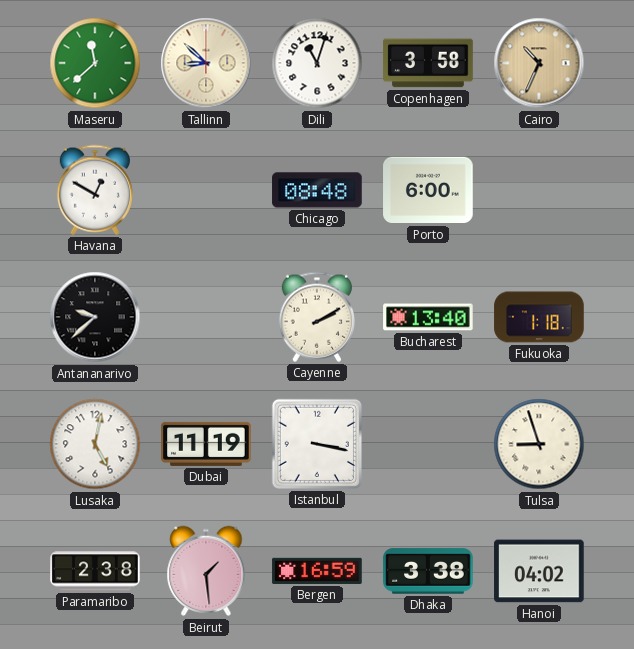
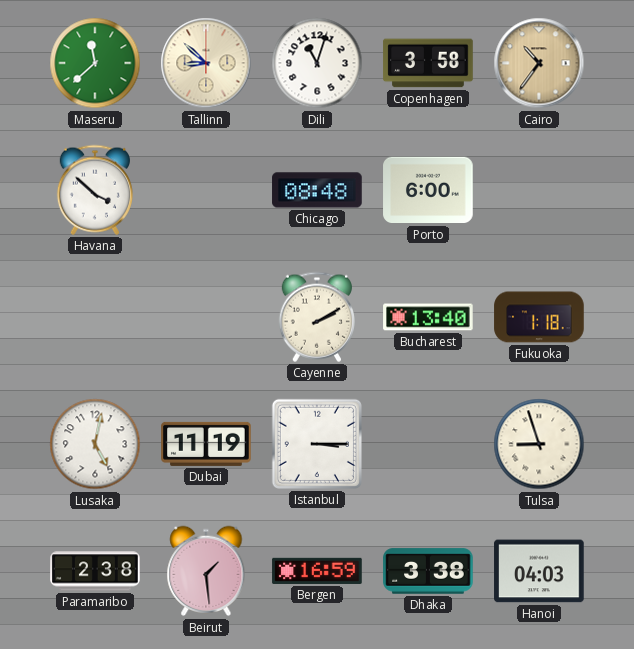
Cairo: 10:34 -> 10:36 (539, 63)
Havana: 12:50 -> 3:52 (95, 190)
Antananarivo: 9:38 -> none (95, 317)
Istanbul: 3:17 -> 3:15 (317, 444)
Hanoi: 04:02 -> 04:03 (539, 571)
